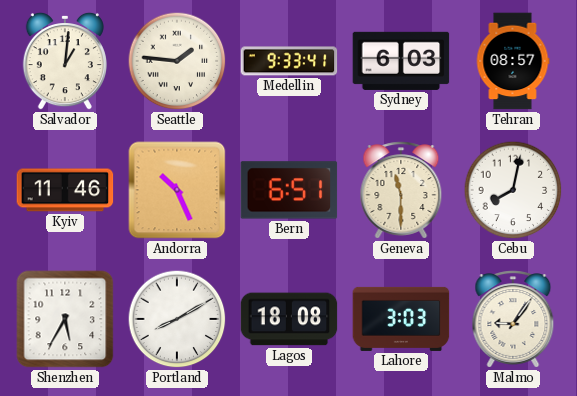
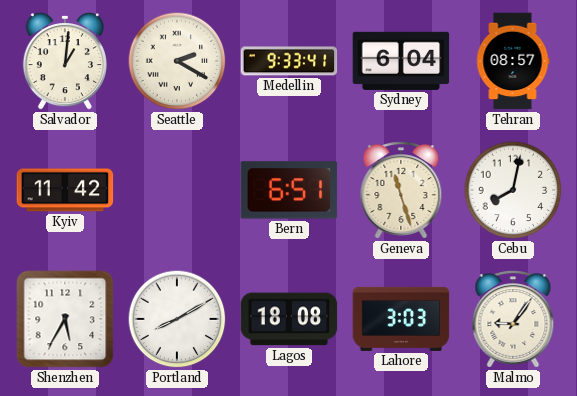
Seattle: 1:46 -> 2:20 (177, 61)
Sydney: 6:03 -> 6:04 (401, 61)
Kyiv: 11:46 -> 11:42 (65, 190)
Andorra: 10:26 -> none (177, 190)
Geneva: 11:30 -> 11:27 (401, 190)
